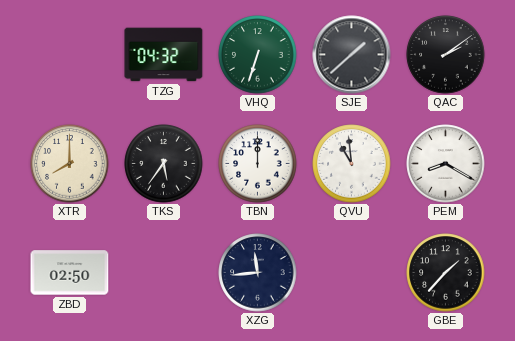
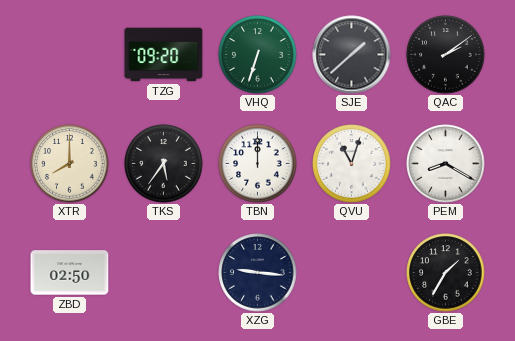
TZG: 04:32 -> 09:20 (164, 55)
QVU: 10:59 -> 11:03 (352, 164)
XZG: 11:44 -> 9:16 (258, 273)
GBE: 1:37 -> 1:35 (446, 273)
